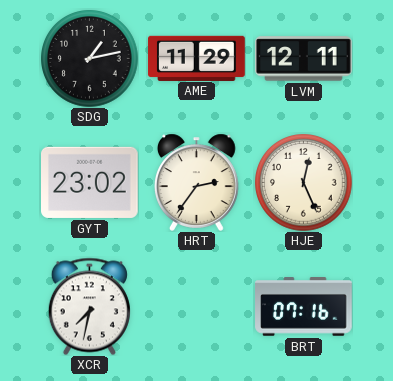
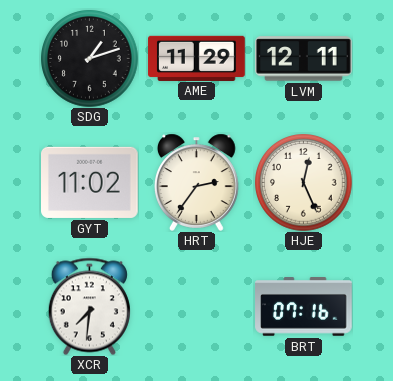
SDG: 1:13 -> 1:12 (90, 59)
GYT: 23:02 -> 11:02 (90, 182)
XCR: 7:32 -> 7:31 (89, 306)
